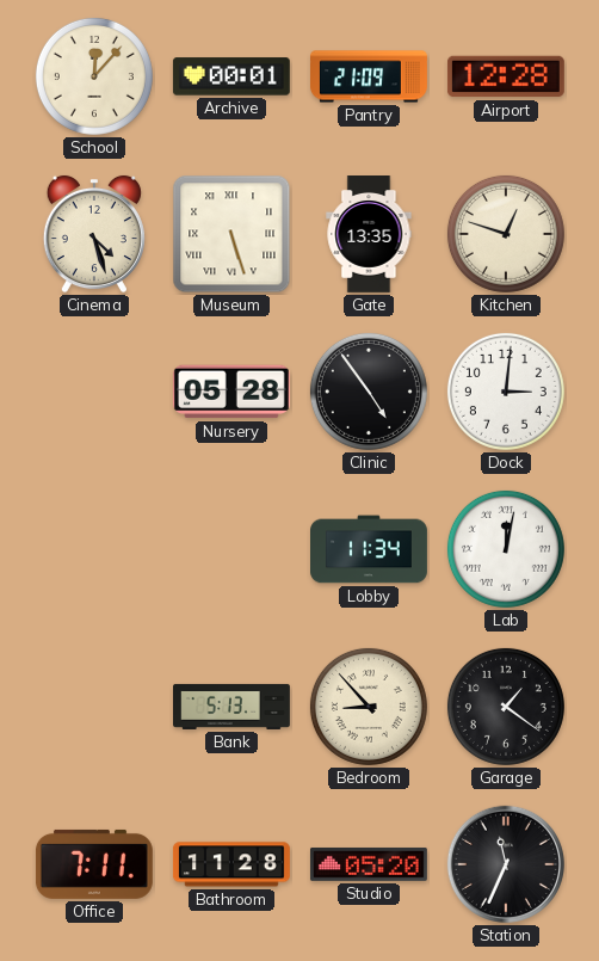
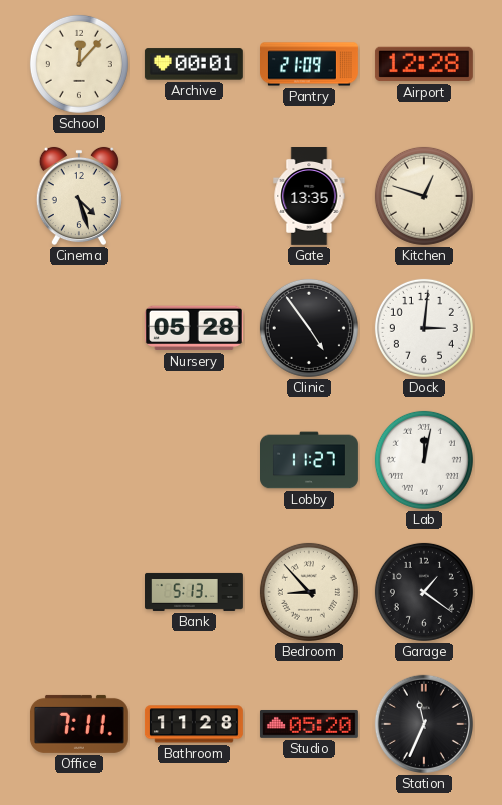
Museum: 5:27 -> none (231, 234)
Lobby: 11:34 -> 11:27 (310, 460)
